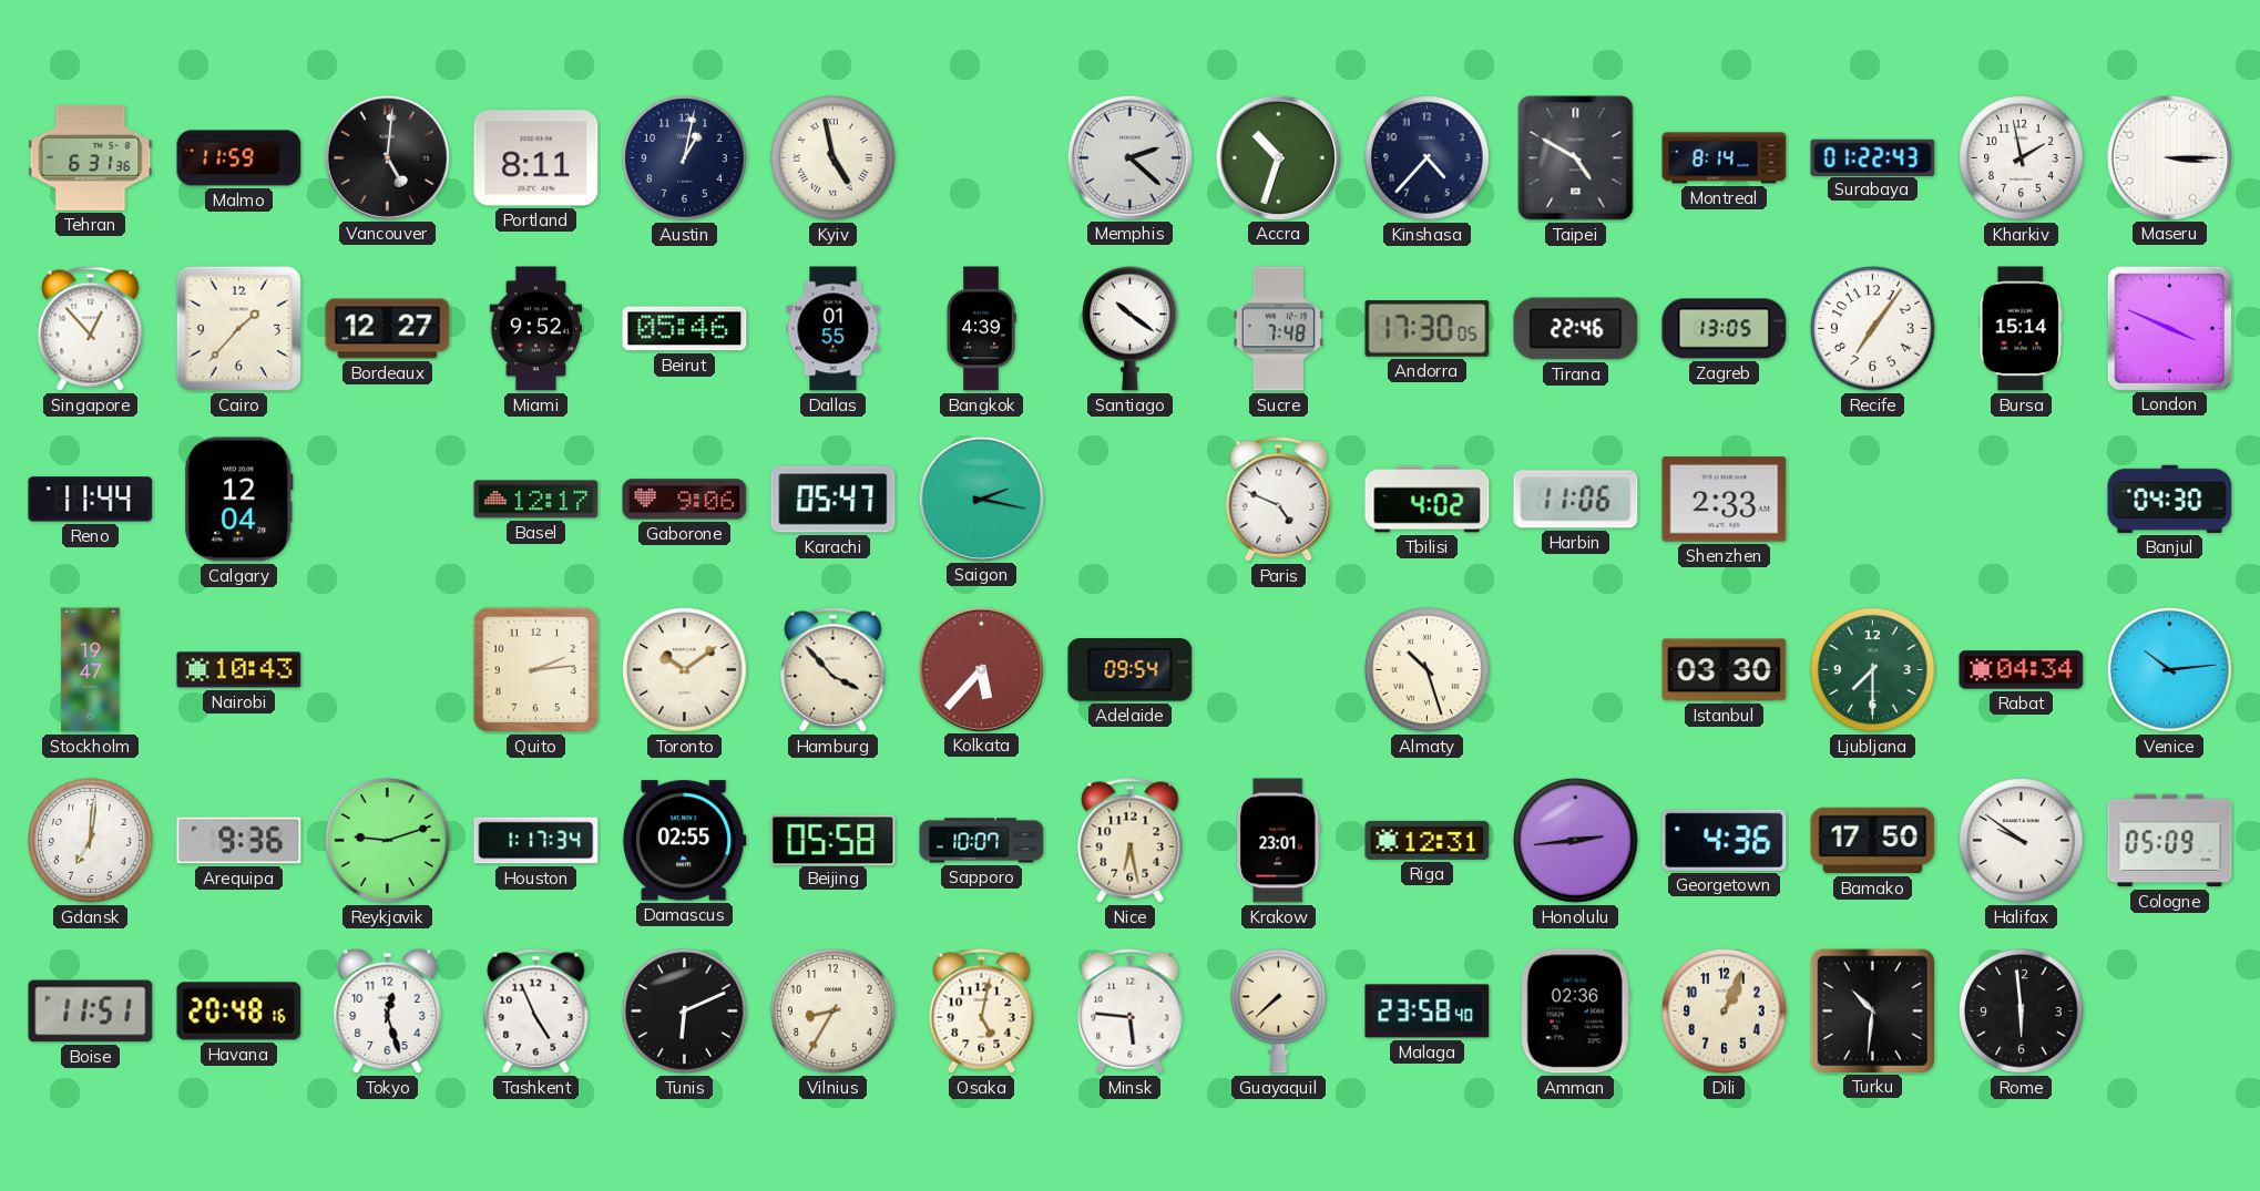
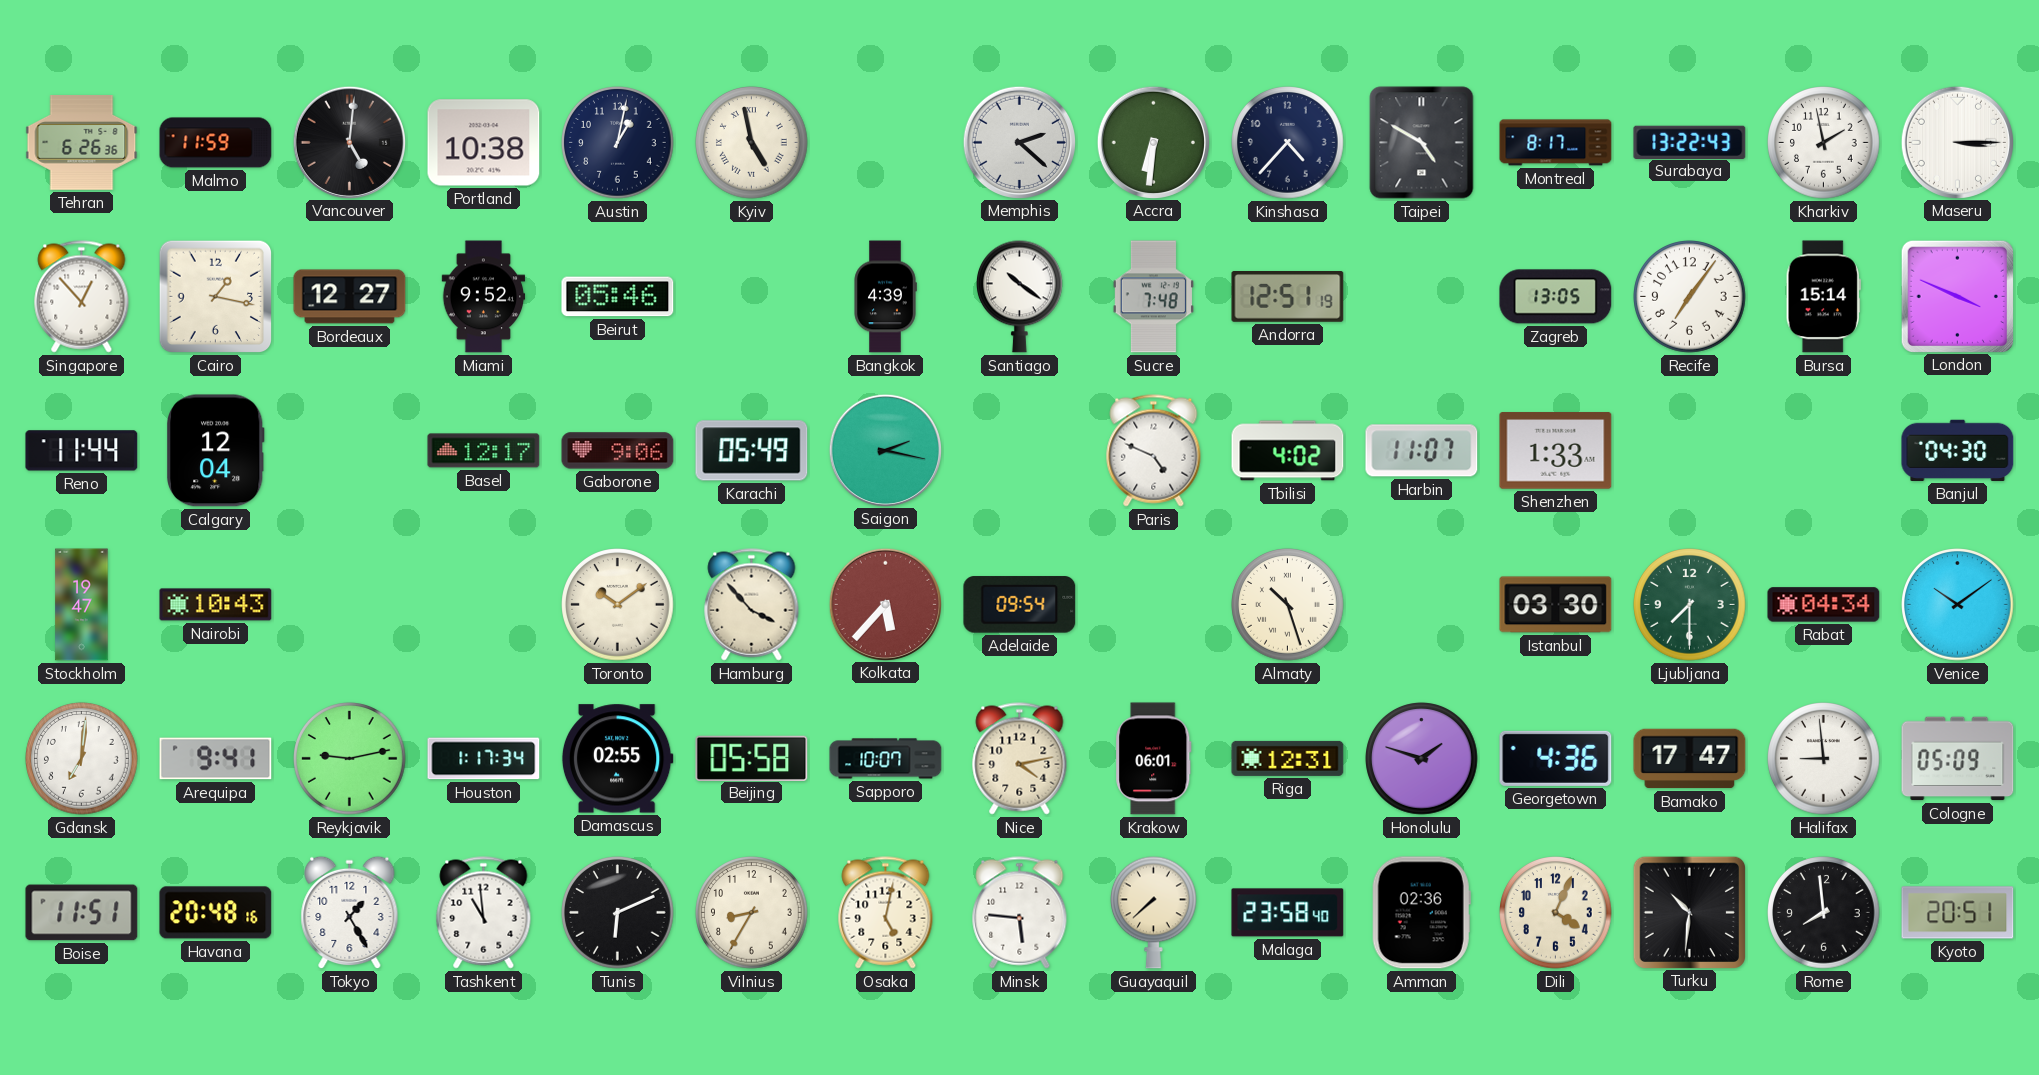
Tehran: 6:31 -> 6:26 (82, 143)
Portland: 8:11 -> 10:38 (484, 143)
Accra: 10:33 -> 6:31 (1153, 142)
Montreal: 8:14 -> 8:17 (1556, 143)
Surabaya: 01:22 -> 13:22 (1690, 142)
Cairo: 1:37 -> 1:17 (216, 297)
Dallas: 01:55 -> none (834, 329)
Andorra: 17:30 -> 12:51 (1288, 297)
Tirana: 22:46 -> none (1576, 329)
Karachi: 05:47 -> 05:49 (752, 451)
Harbin: 11:06 -> 11:07 (1422, 451)
Shenzhen: 2:33 -> 1:33 (1556, 451)
Quito: 2:14 -> none (536, 670)
Venice: 10:14 -> 10:09 (1958, 605)
Arequipa: 9:36 -> 9:41 (216, 759)
Reykjavik: 9:12 -> 9:13 (350, 759)
Nice: 6:28 -> 4:13 (1020, 759)
Krakow: 23:01 -> 06:01 (1154, 759)
Honolulu: 2:44 -> 1:48 (1422, 759)
Bamako: 17:50 -> 17:47 (1690, 759)
Halifax: 9:51 -> 8:59 (1824, 759)
Tokyo: 12:27 -> 1:25 (350, 913)
Tashkent: 4:56 -> 10:59 (484, 913)
Dili: 1:04 -> 4:04 (1556, 913)
Rome: 5:59 -> 7:59 (1824, 913)
Kyoto: none -> 20:51 (1958, 913)
